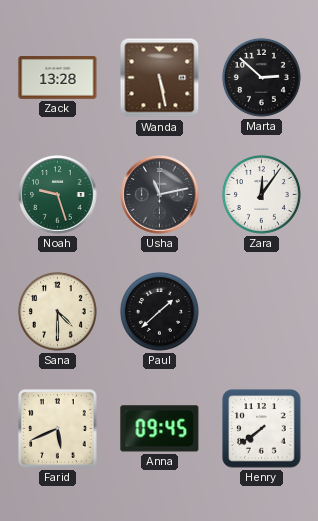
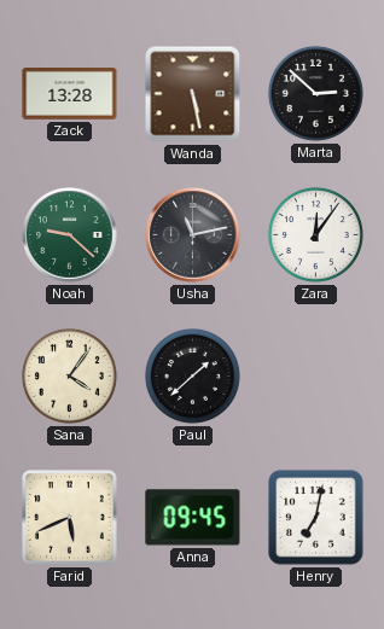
Noah: 9:27 -> 9:22 (70, 235)
Sana: 4:30 -> 4:06 (69, 375)
Henry: 7:39 -> 7:02 (316, 518)
